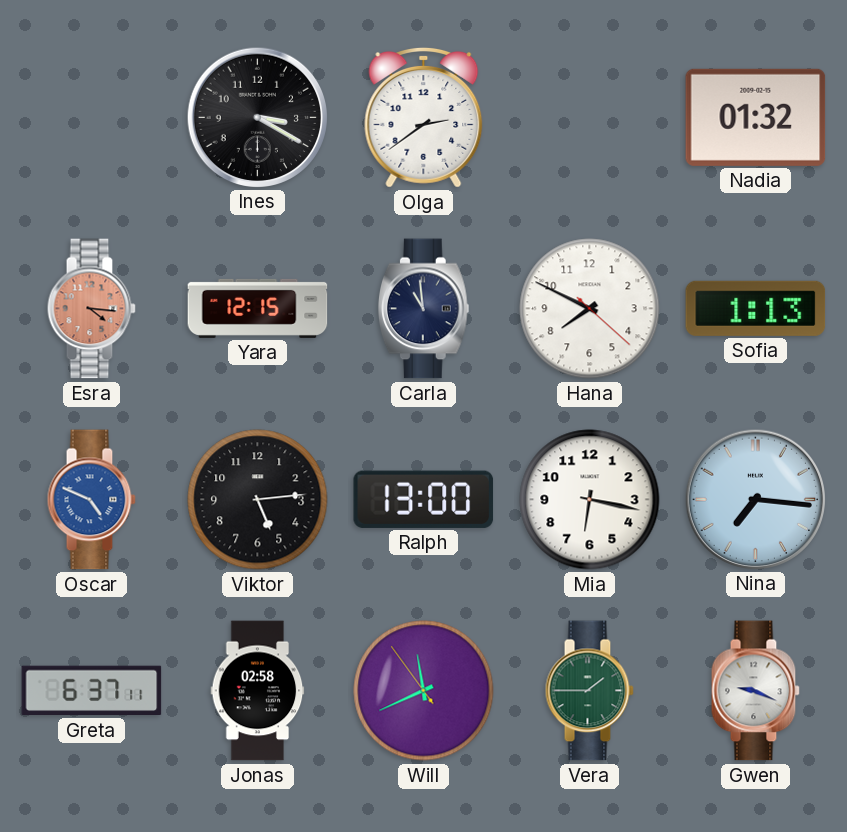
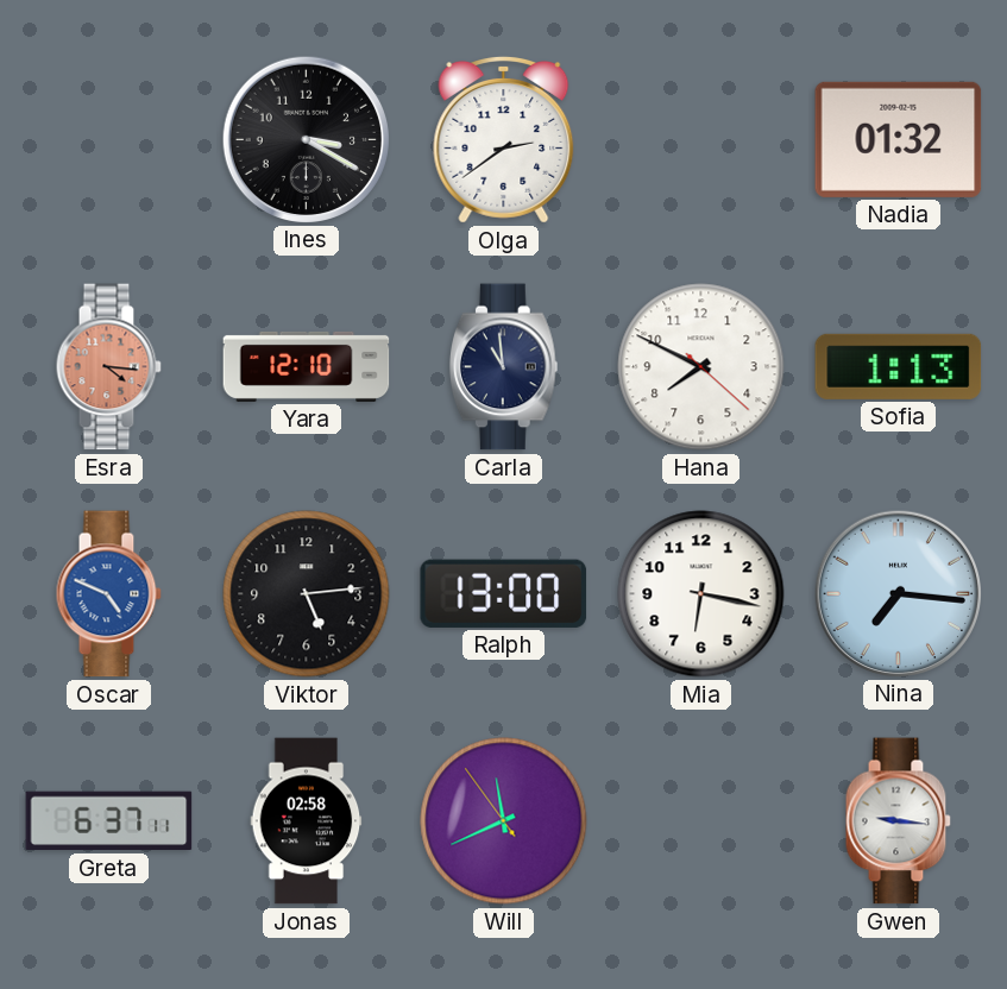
Yara: 12:15 -> 12:10 (307, 366)
Vera: 1:45 -> none (589, 691)
Gwen: 9:19 -> 9:16 (898, 821)
